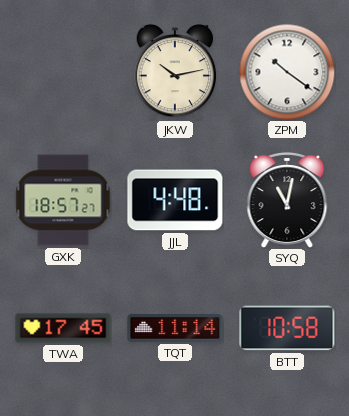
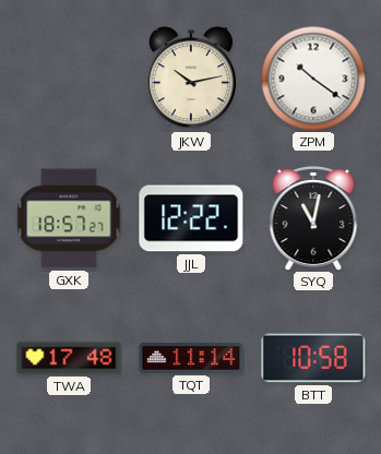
JJL: 4:48 -> 12:22 (191, 218)
TWA: 17:45 -> 17:48 (69, 358)
